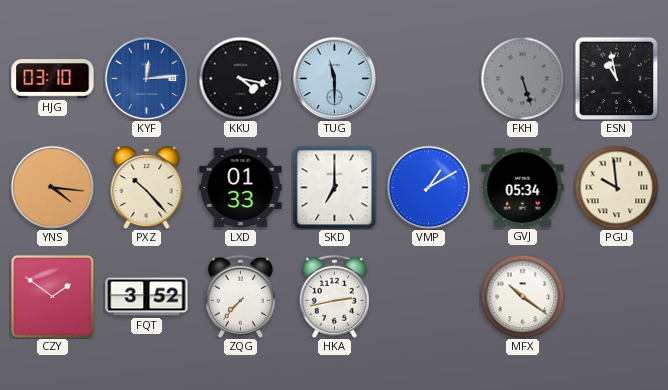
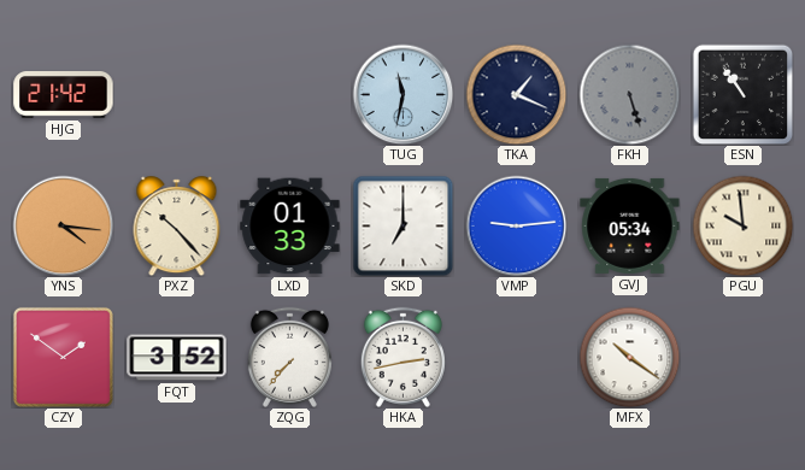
HJG: 03:10 -> 21:42 (64, 95)
KYF: 12:14 -> none (146, 78)
KKU: 4:17 -> none (240, 78)
TUG: 11:30 -> 11:32 (402, 94)
TKA: none -> 1:19 (516, 94)
ESN: 10:58 -> 10:54 (742, 94)
VMP: 1:10 -> 9:14 (516, 225)
